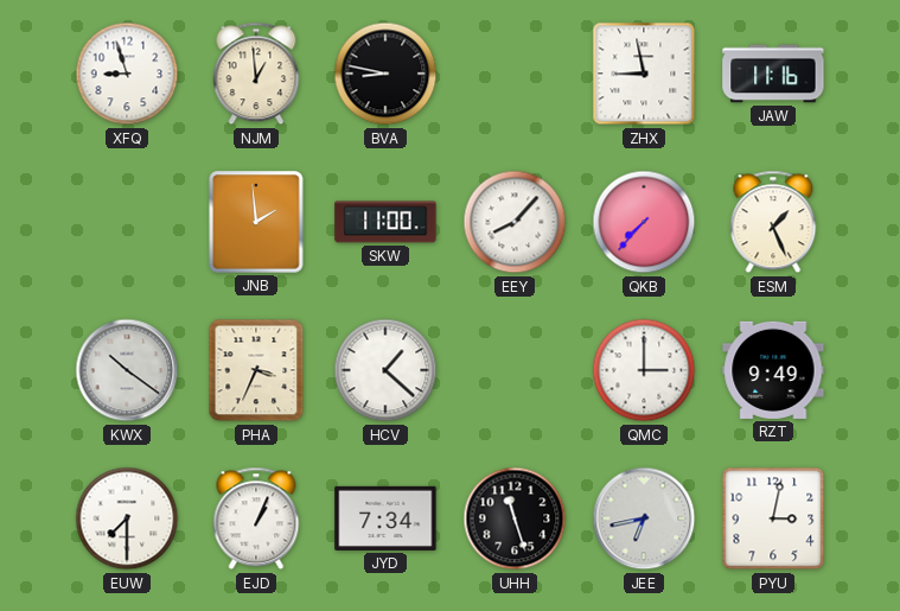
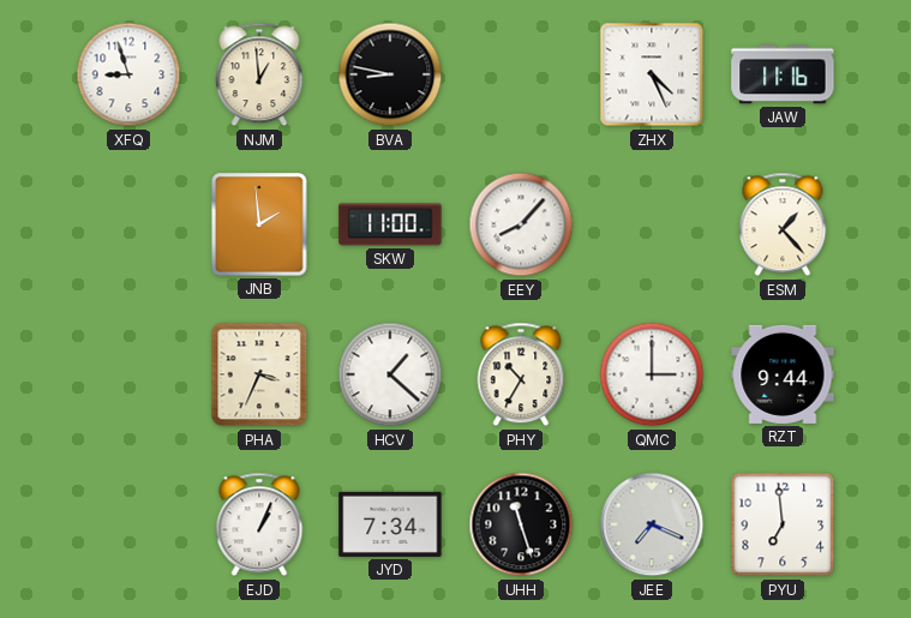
ZHX: 8:58 -> 4:26 (652, 74)
QKB: 7:37 -> none (644, 222)
ESM: 1:26 -> 1:23 (783, 224)
KWX: 10:21 -> none (127, 370)
PHY: none -> 10:35 (521, 374)
RZT: 9:49 -> 9:44 (783, 374)
EUW: 7:30 -> none (127, 518)
JEE: 6:43 -> 7:19 (652, 524)
PYU: 3:02 -> 6:59 (783, 524)
